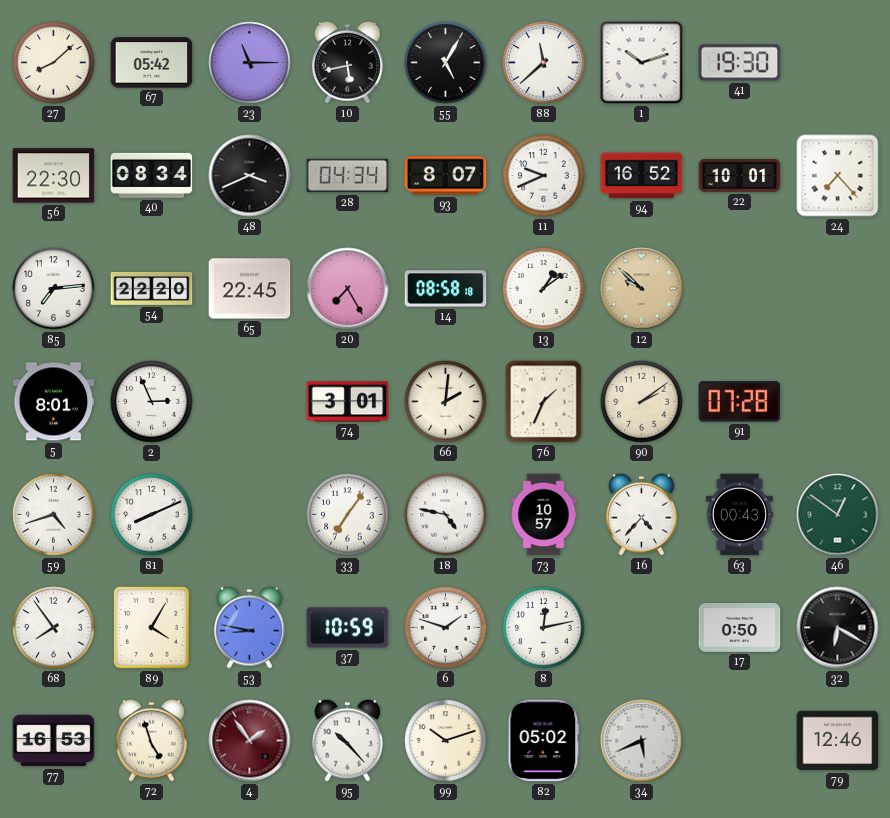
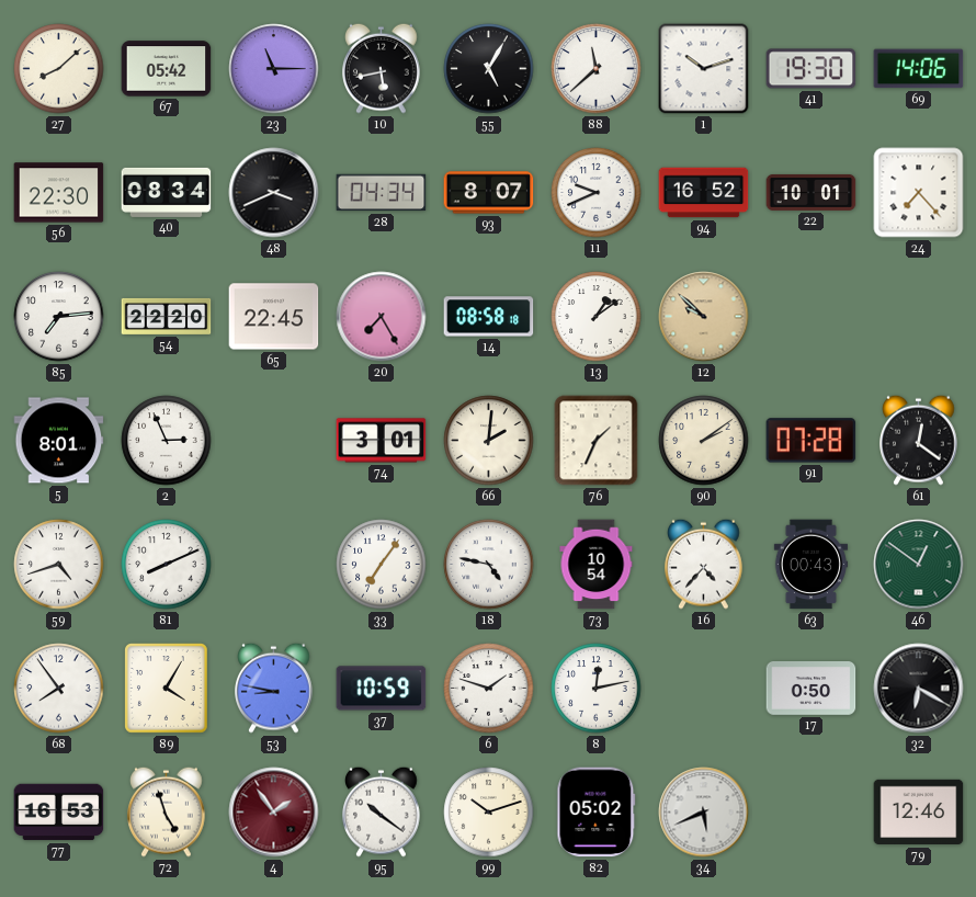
69: none -> 14:06 (919, 69)
61: none -> 12:21 (919, 440)
73: 10:57 -> 10:54 (597, 565)
95: 10:23 -> 10:21 (382, 811)
